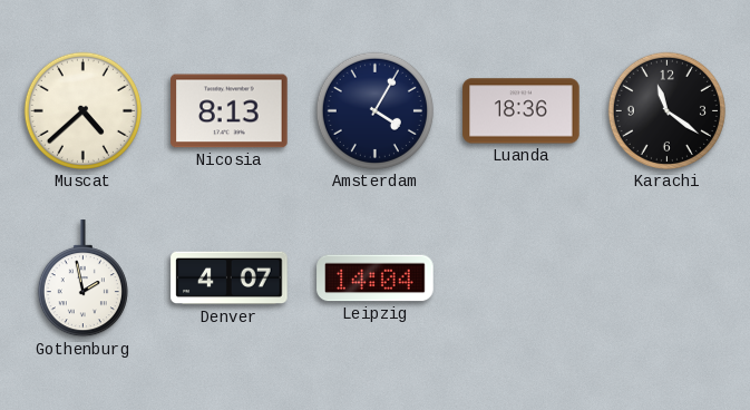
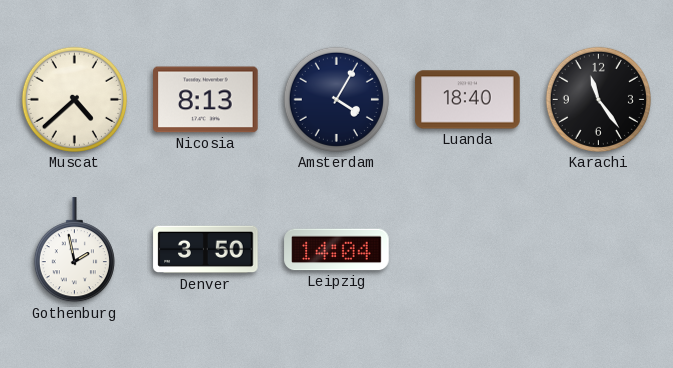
Luanda: 18:36 -> 18:40 (468, 100)
Karachi: 11:21 -> 11:24 (598, 99)
Denver: 4:07 -> 3:50 (206, 250)
